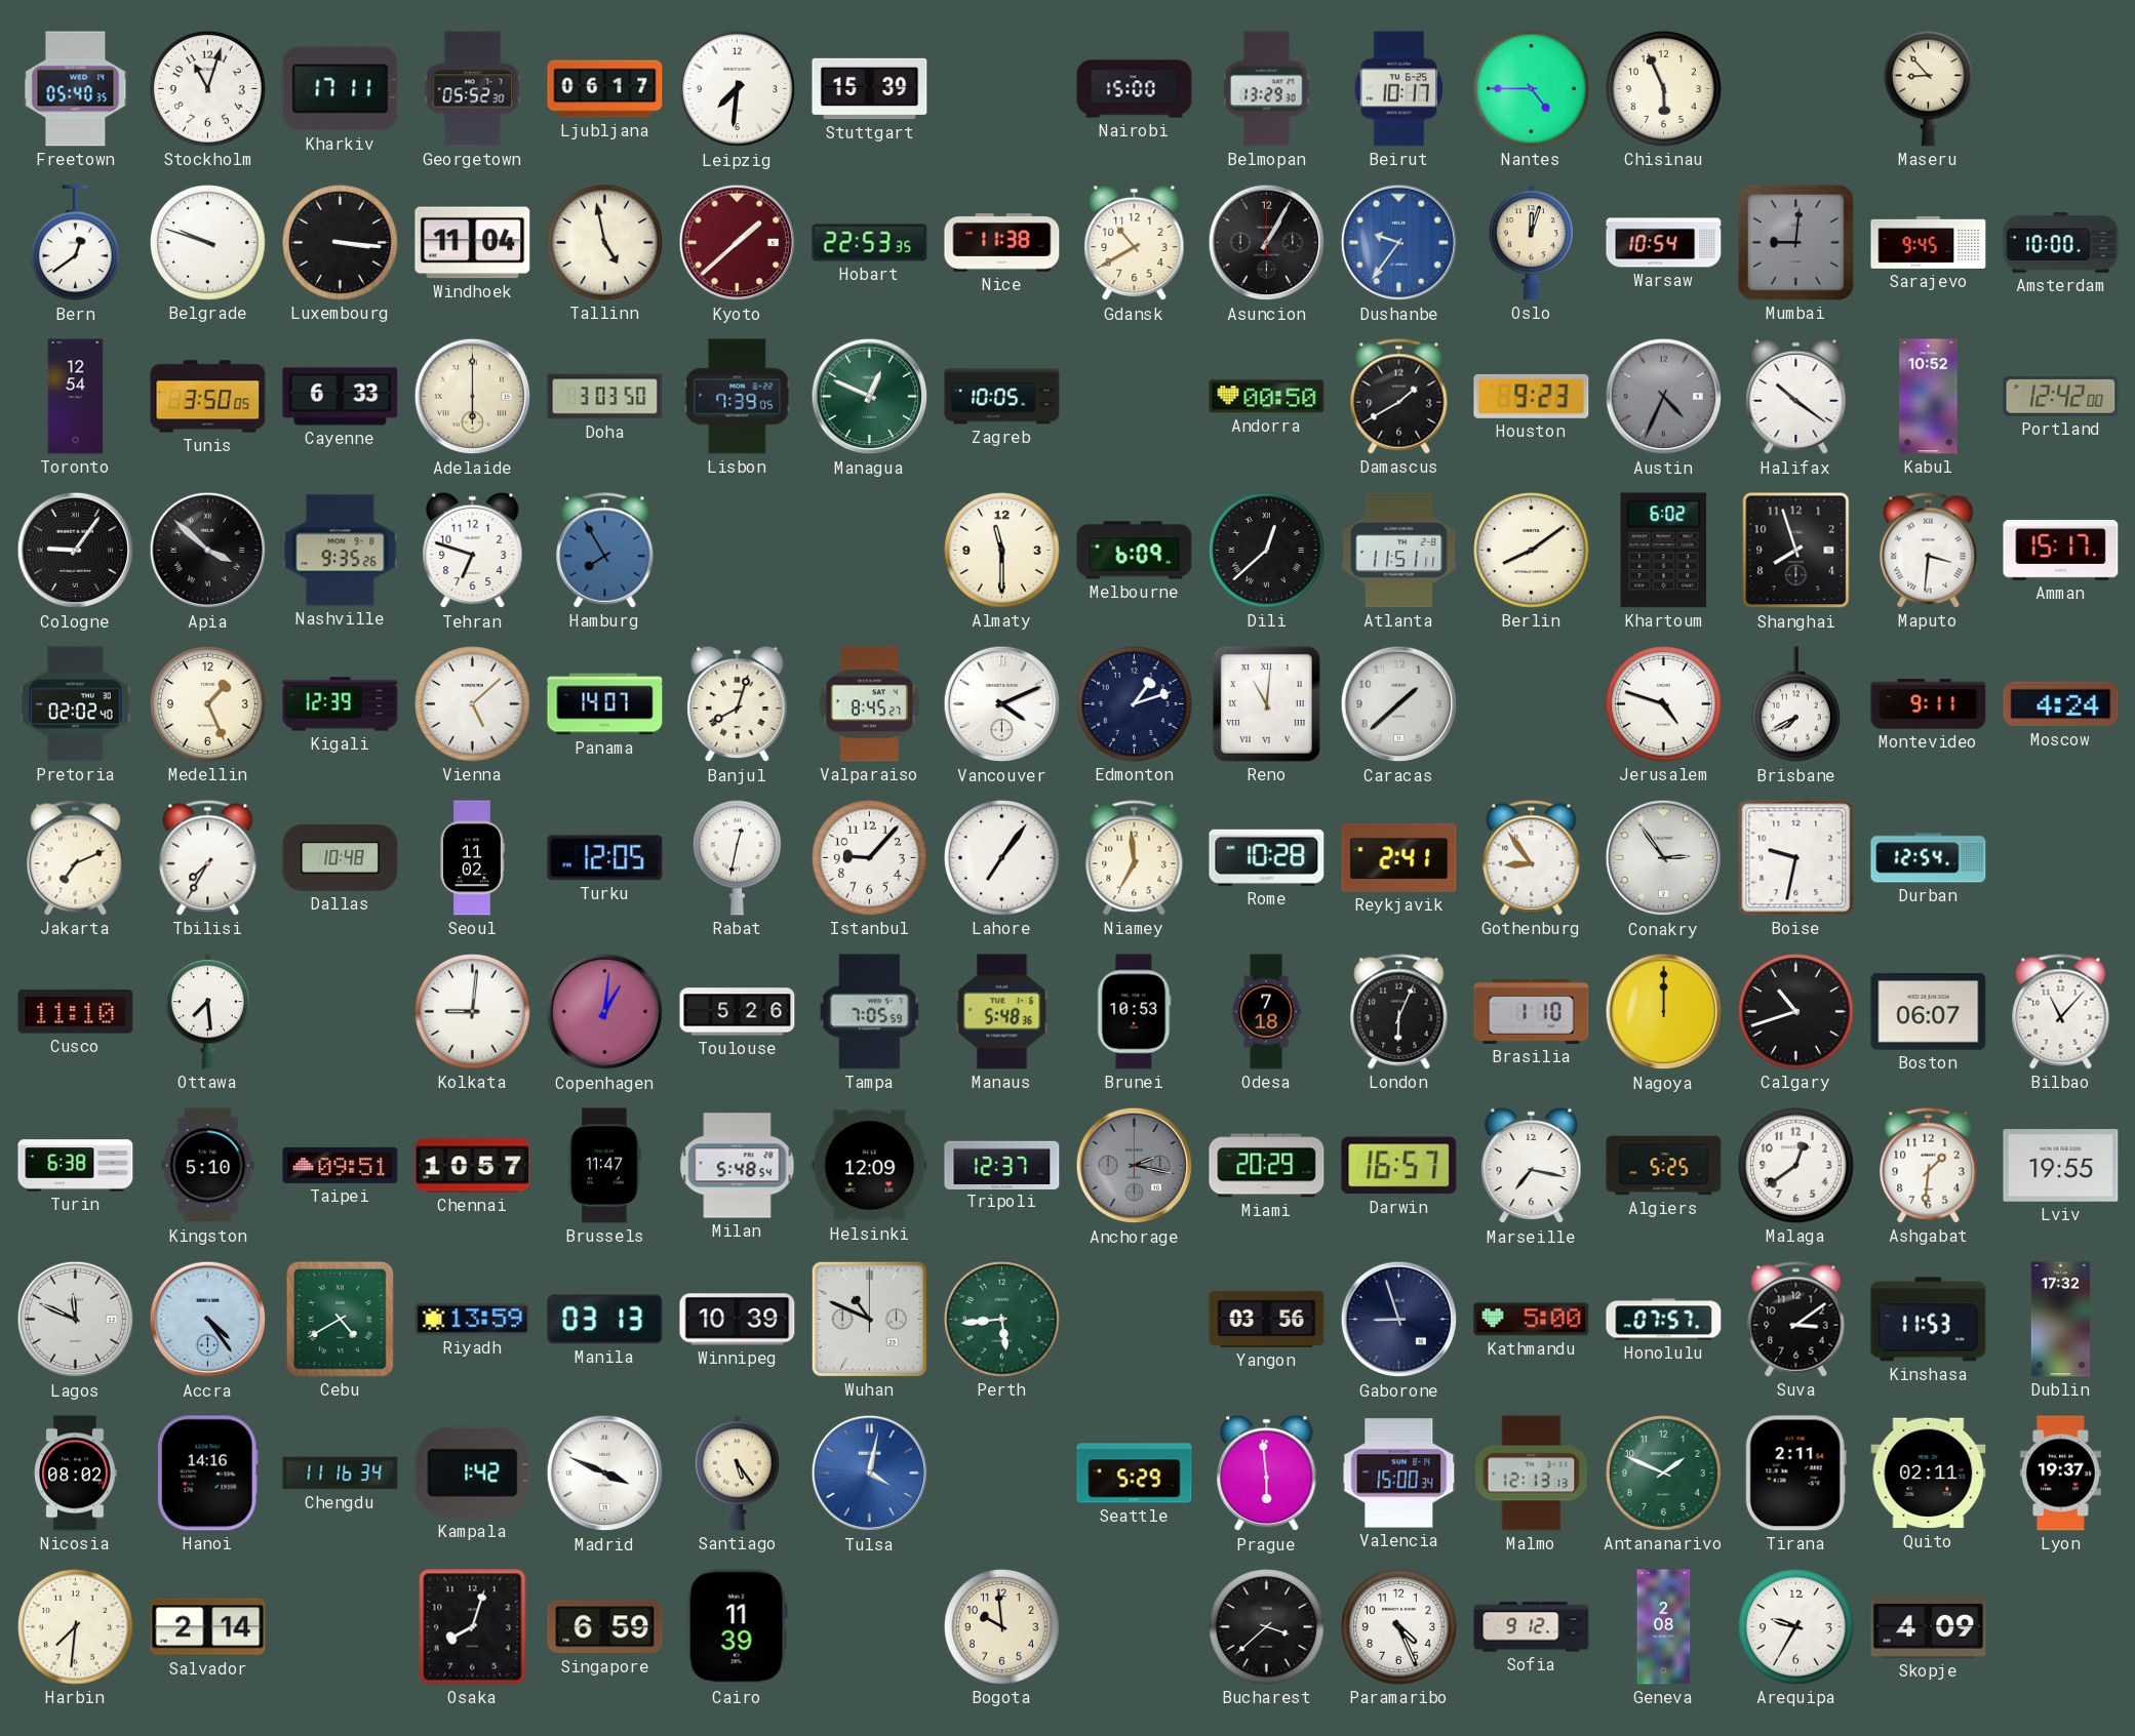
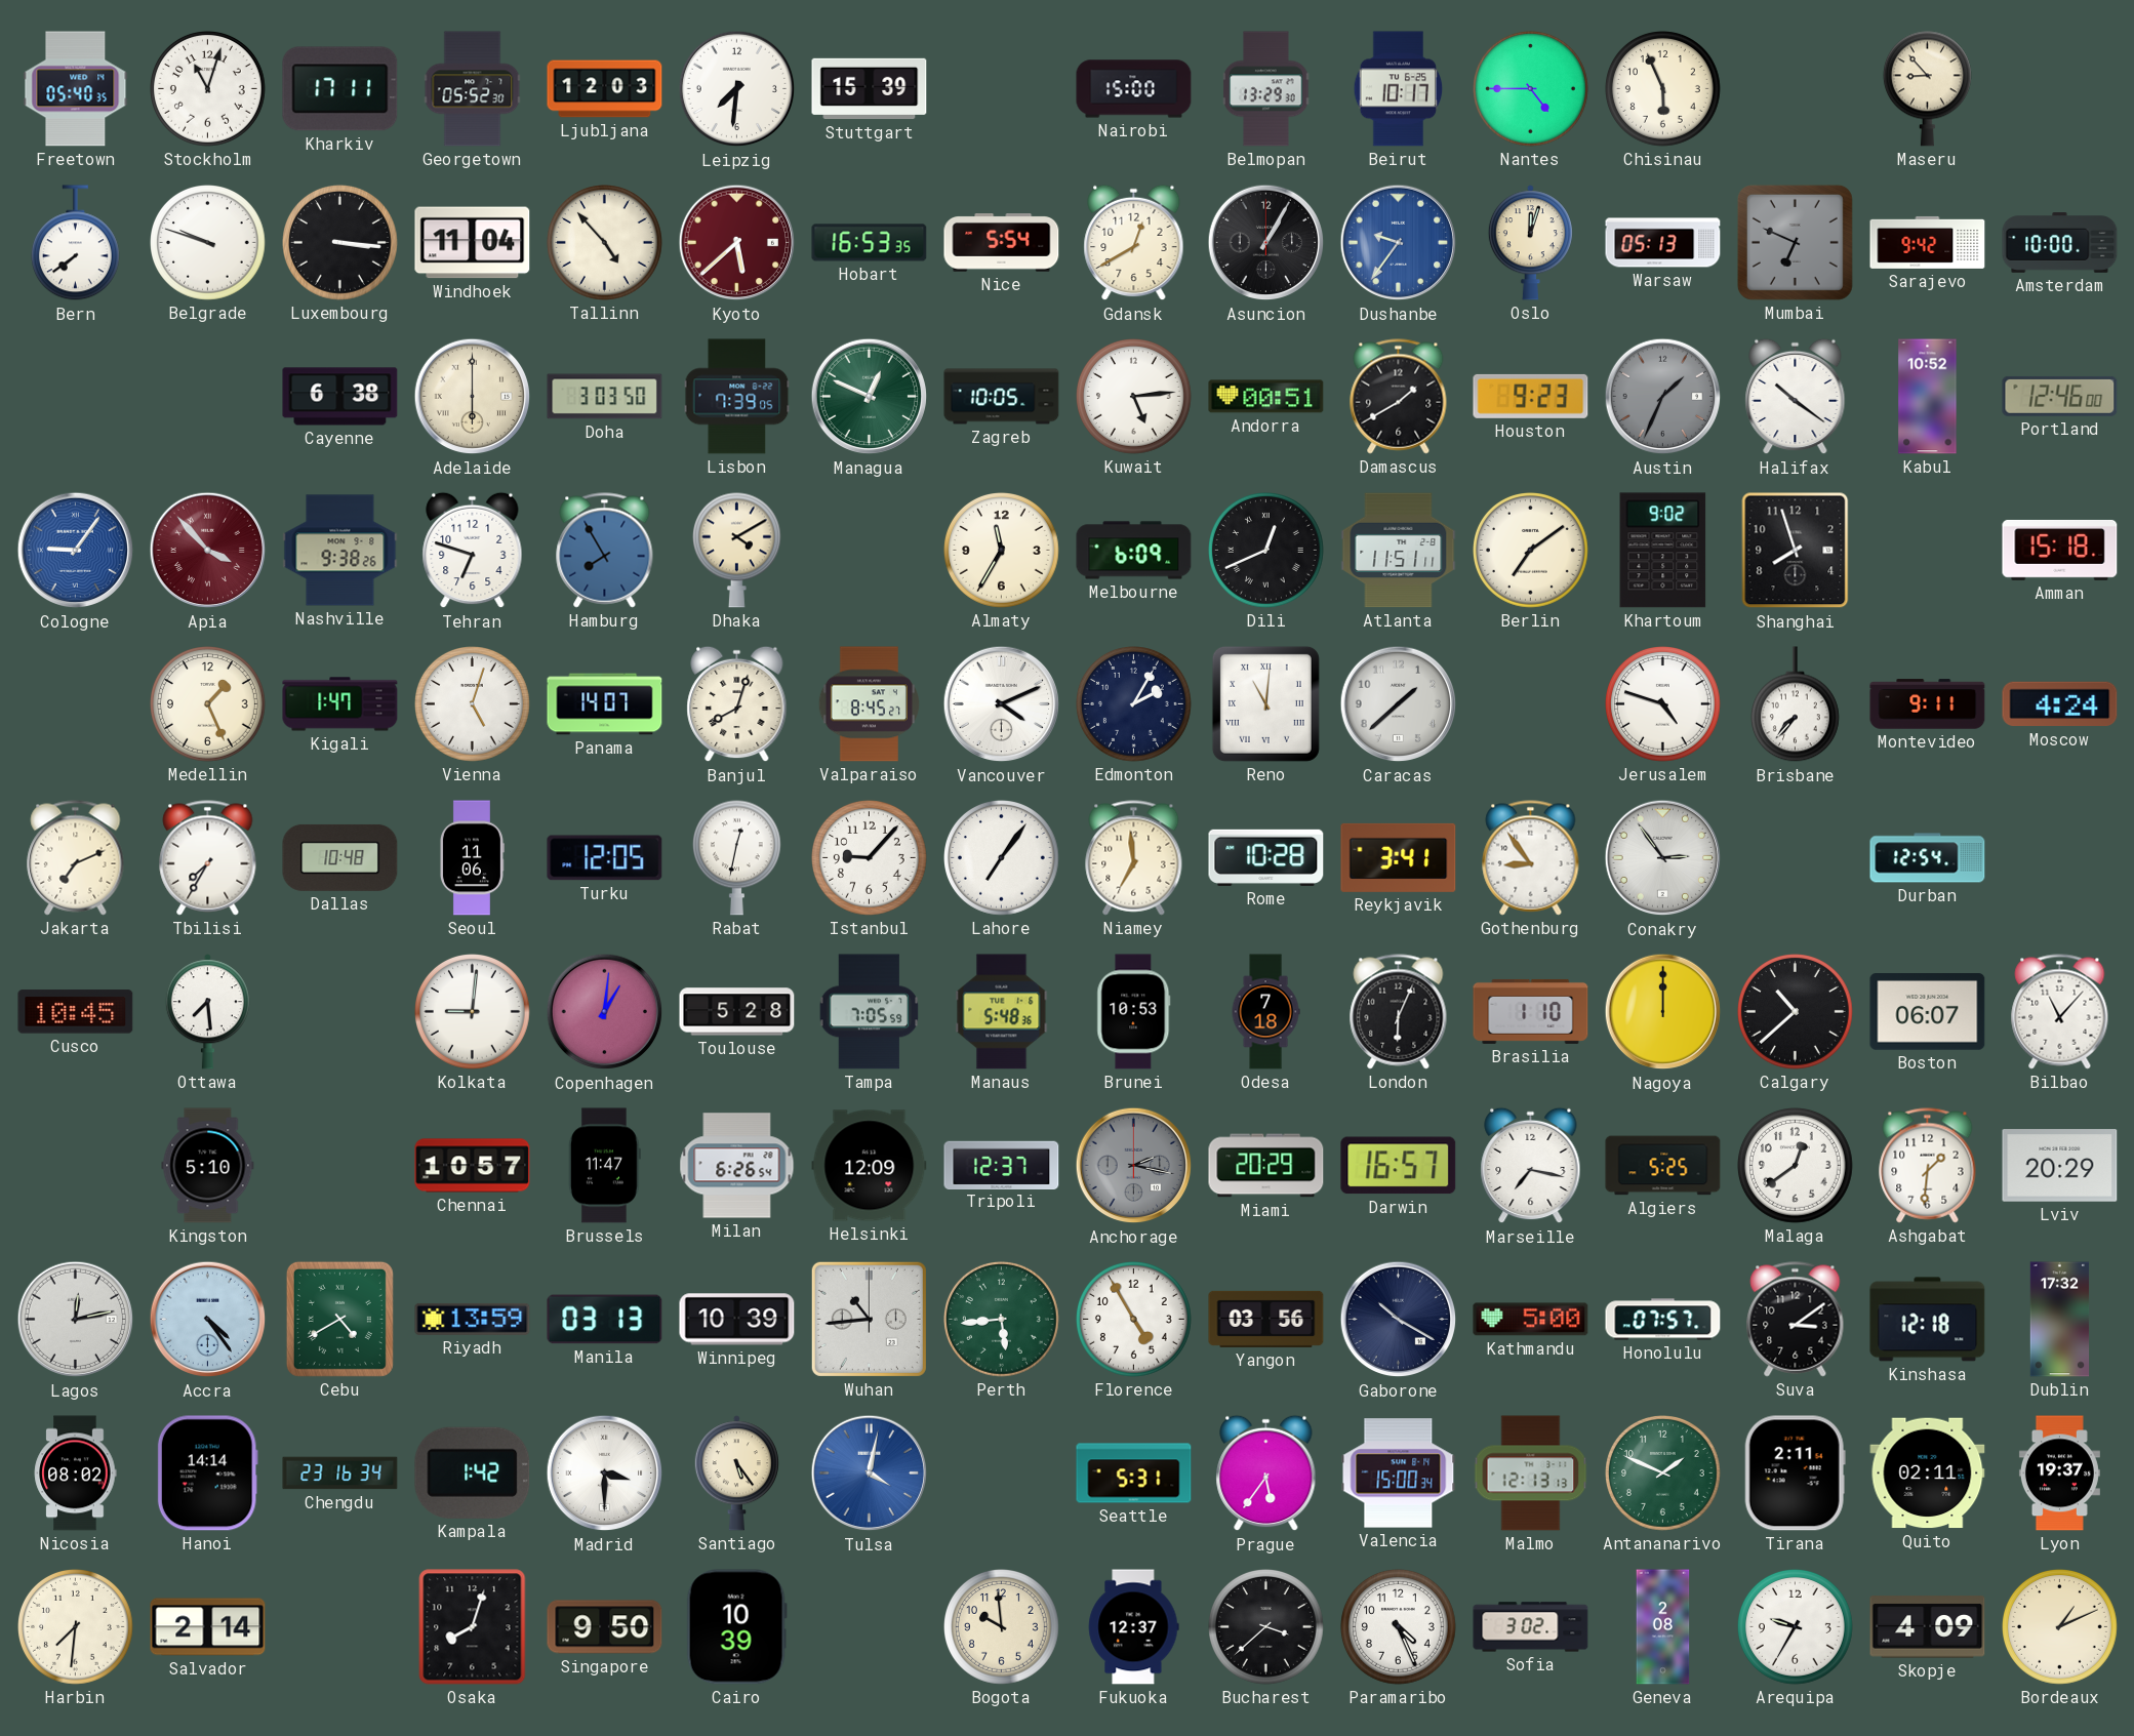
Ljubljana: 06:17 -> 12:03 (605, 89)
Bern: 12:39 -> 7:39 (75, 243)
Tallinn: 4:58 -> 4:53 (605, 243)
Kyoto: 1:38 -> 5:38 (737, 243)
Hobart: 22:53 -> 16:53 (870, 243)
Nice: 11:38 -> 5:54 (1002, 243)
Gdansk: 10:40 -> 12:40 (1134, 243)
Warsaw: 10:54 -> 05:13 (1663, 243)
Mumbai: 9:01 -> 6:49 (1795, 242)
Sarajevo: 9:45 -> 9:42 (1928, 242)
Toronto: 12:54 -> none (76, 397)
Tunis: 3:50 -> none (208, 397)
Cayenne: 6:33 -> 6:38 (340, 397)
Kuwait: none -> 5:14 (1134, 397)
Andorra: 00:50 -> 00:51 (1266, 397)
Austin: 4:34 -> 1:34 (1663, 397)
Portland: 12:42 -> 12:46 (2060, 396)
Cologne dial: black -> blue (76, 551)
Apia: 3:52 -> 3:53 (208, 551)
Apia dial: black -> burgundy (208, 551)
Nashville: 9:35 -> 9:38 (340, 551)
Dhaka: none -> 4:10 (736, 550)
Almaty: 11:30 -> 11:35 (1002, 551)
Dili: 12:38 -> 12:41 (1266, 551)
Berlin: 8:09 -> 7:09 (1531, 551)
Khartoum: 6:02 -> 9:02 (1663, 551)
Maputo: 3:31 -> none (1929, 551)
Amman: 15:17 -> 15:18 (2060, 550)
Pretoria: 02:02 -> none (75, 704)
Kigali: 12:39 -> 1:47 (340, 704)
Vienna: 5:08 -> 5:03 (473, 704)
Edmonton: 1:12 -> 2:05 (1134, 704)
Brisbane: 7:40 -> 7:37 (1795, 704)
Seoul: 11:02 -> 11:06 (472, 858)
Reykjavik: 2:41 -> 3:41 (1399, 857)
Boise: 9:32 -> none (1796, 858)
Cusco: 11:10 -> 10:45 (76, 1012)
Toulouse: 5:26 -> 5:28 (737, 1012)
Calgary: 10:42 -> 10:38 (1796, 1012)
Turin: 6:38 -> none (76, 1166)
Taipei: 09:51 -> none (341, 1165)
Milan: 5:48 -> 6:26 (737, 1166)
Lviv: 19:55 -> 20:29 (2060, 1166)
Lagos: 11:49 -> 12:13 (76, 1320)
Wuhan: 10:49 -> 10:44 (869, 1319)
Florence: none -> 4:55 (1134, 1320)
Gaborone: 8:57 -> 10:20 (1399, 1320)
Kinshasa: 11:53 -> 12:18 (1928, 1320)
Hanoi: 14:16 -> 14:14 (207, 1473)
Chengdu: 11:16 -> 23:16 (340, 1473)
Madrid: 3:49 -> 3:30 (605, 1473)
Seattle: 5:29 -> 5:31 (1134, 1473)
Prague: 5:59 -> 5:36 (1266, 1473)
Singapore: 6:59 -> 9:50 (605, 1627)
Cairo: 11:39 -> 10:39 (736, 1627)
Fukuoka: none -> 12:37 (1133, 1627)
Sofia: 9:12 -> 3:02 (1531, 1627)
Bordeaux: none -> 1:11 (2060, 1627)
